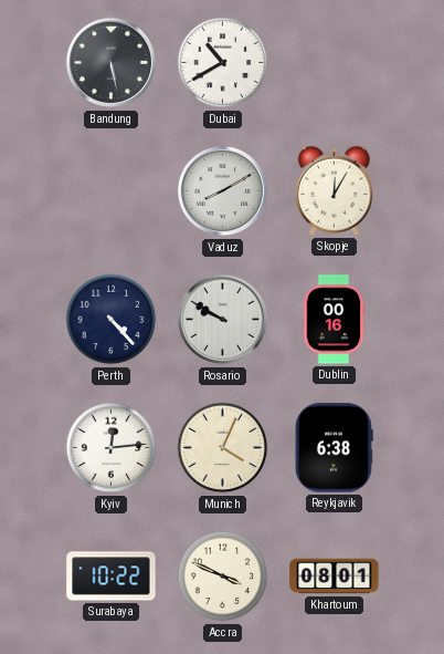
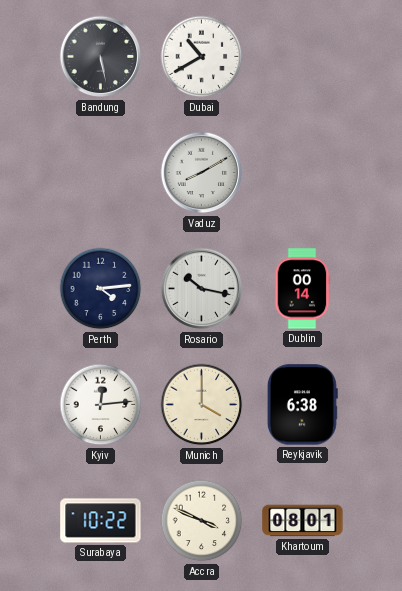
Skopje: 12:05 -> none (334, 190)
Perth: 4:23 -> 4:14 (101, 289)
Rosario: 9:50 -> 10:17 (202, 289)
Dublin: 00:16 -> 00:14 (302, 289)
Munich: 4:04 -> 4:00 (202, 405)
